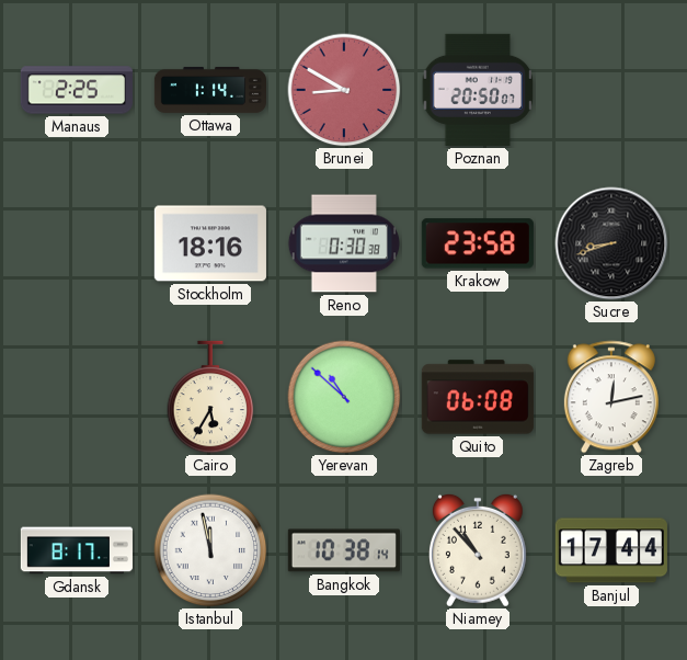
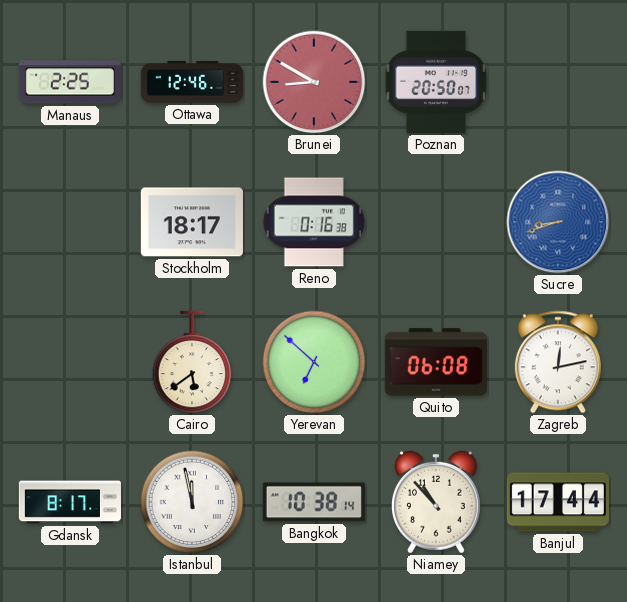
Ottawa: 1:14 -> 12:46 (191, 82)
Stockholm: 18:16 -> 18:17 (192, 222)
Reno: 0:30 -> 0:16 (314, 222)
Krakow: 23:58 -> none (478, 243)
Sucre dial: black -> blue (558, 222)
Cairo: 5:35 -> 5:39 (192, 362)
Yerevan: 10:52 -> 6:52 (314, 362)
